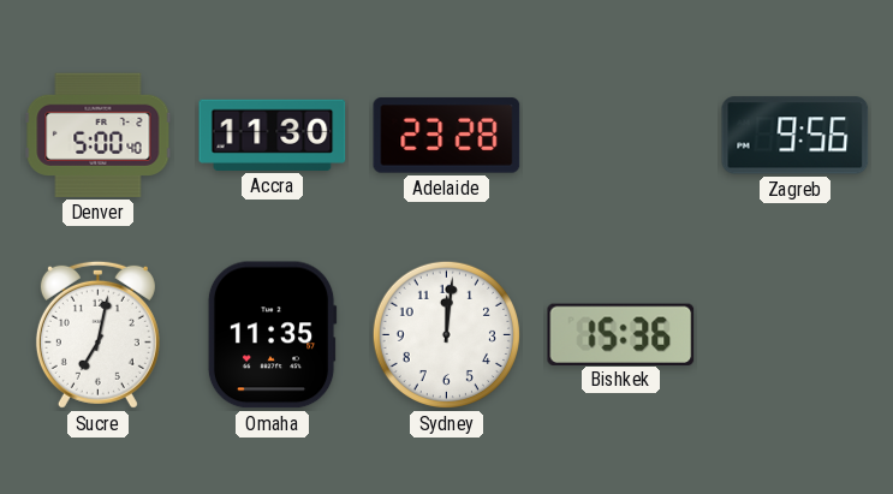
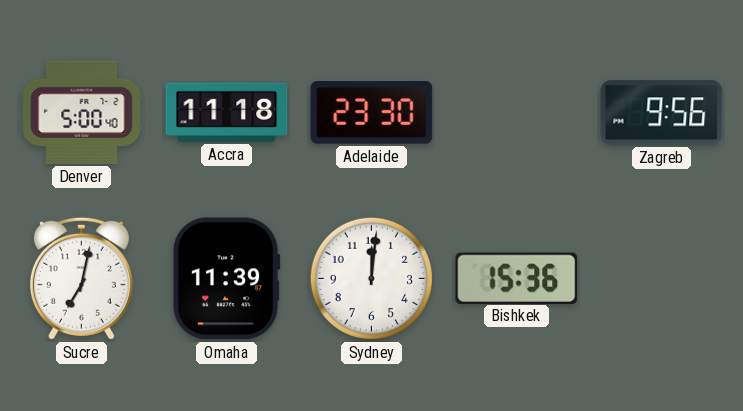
Accra: 11:30 -> 11:18 (227, 112)
Adelaide: 23:28 -> 23:30 (372, 113)
Omaha: 11:35 -> 11:39 (226, 279)
